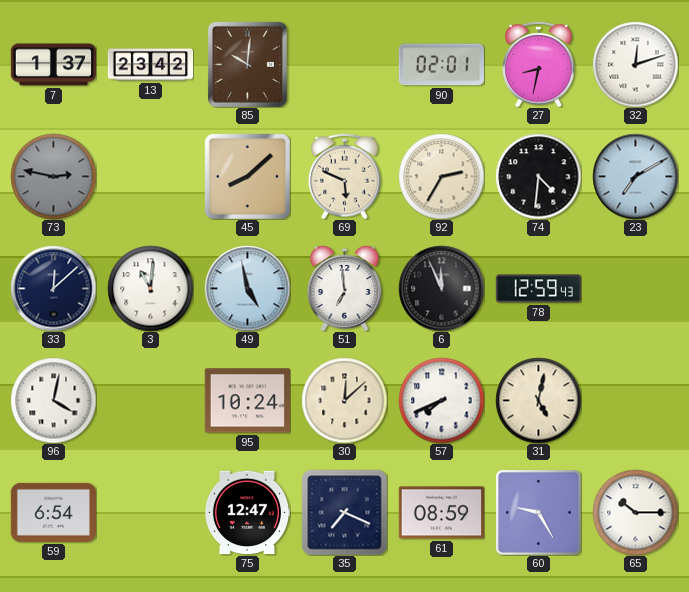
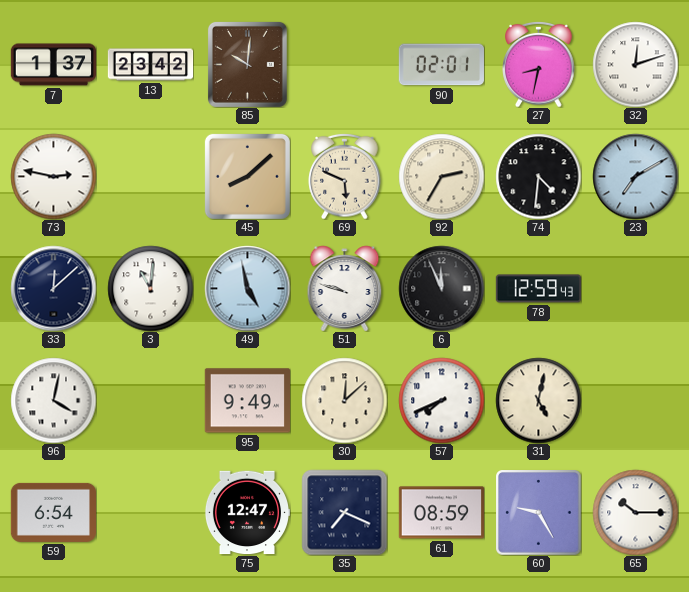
73 dial: grey -> white (53, 176)
51: 6:59 -> 9:48 (345, 288)
95: 10:24 -> 9:49 (247, 401)
